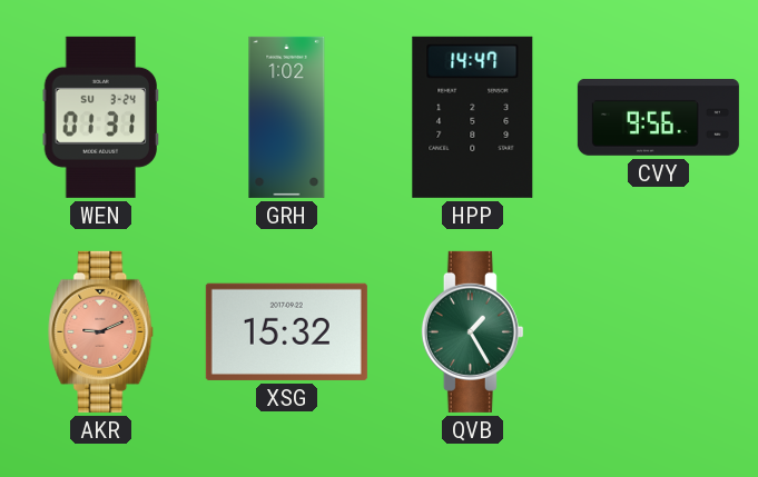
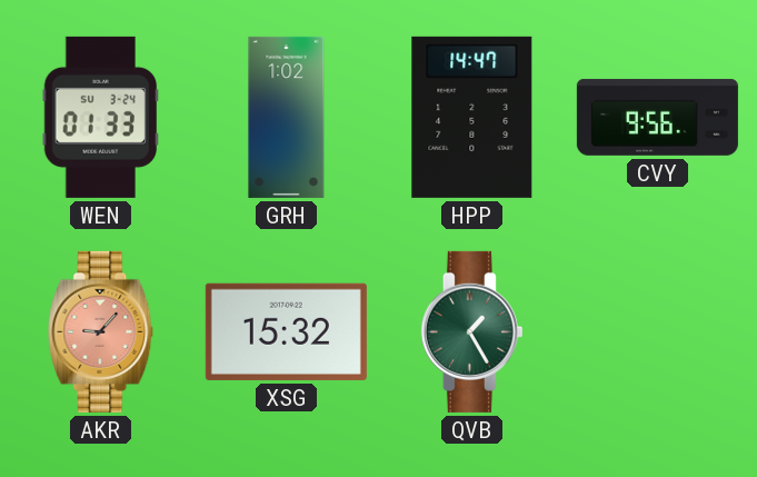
WEN: 01:31 -> 01:33 (101, 117)
AKR: 9:11 -> 9:07 (101, 331)
